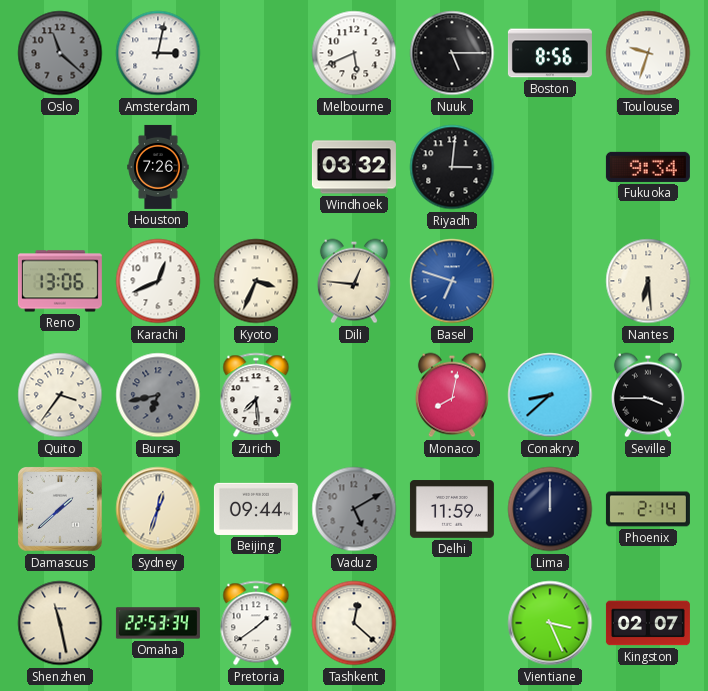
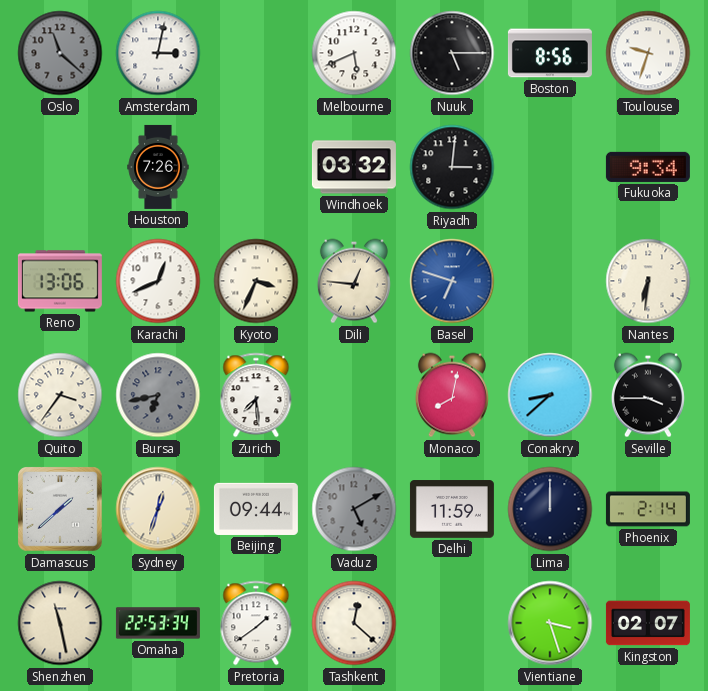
Nantes: 6:29 -> 6:31 (648, 281)
Vientiane: 3:26 -> 3:27 (550, 623)
